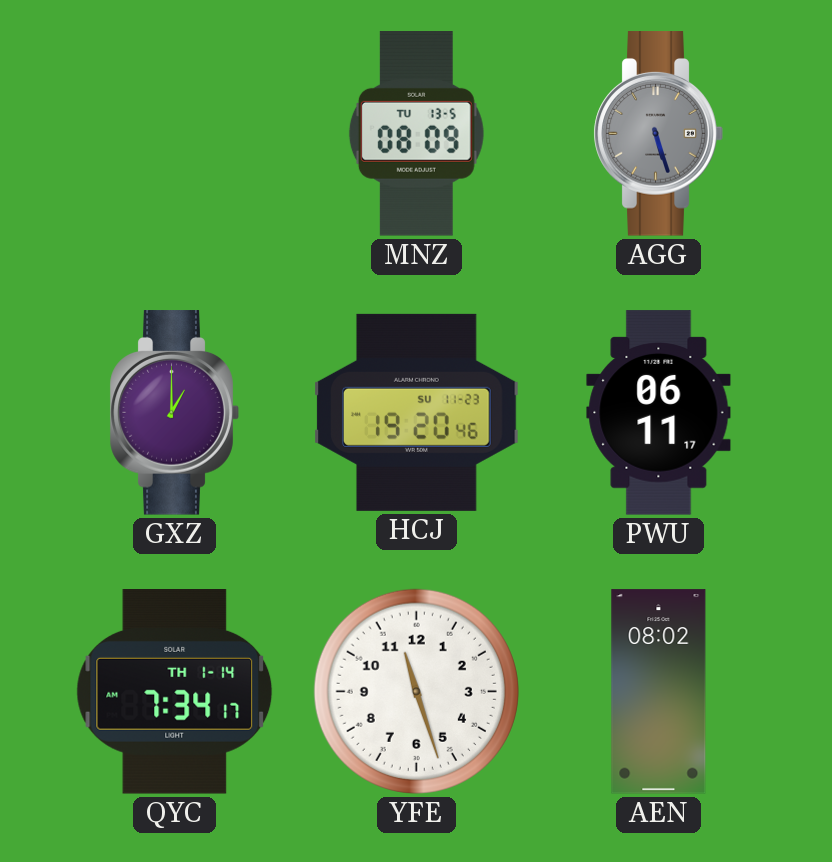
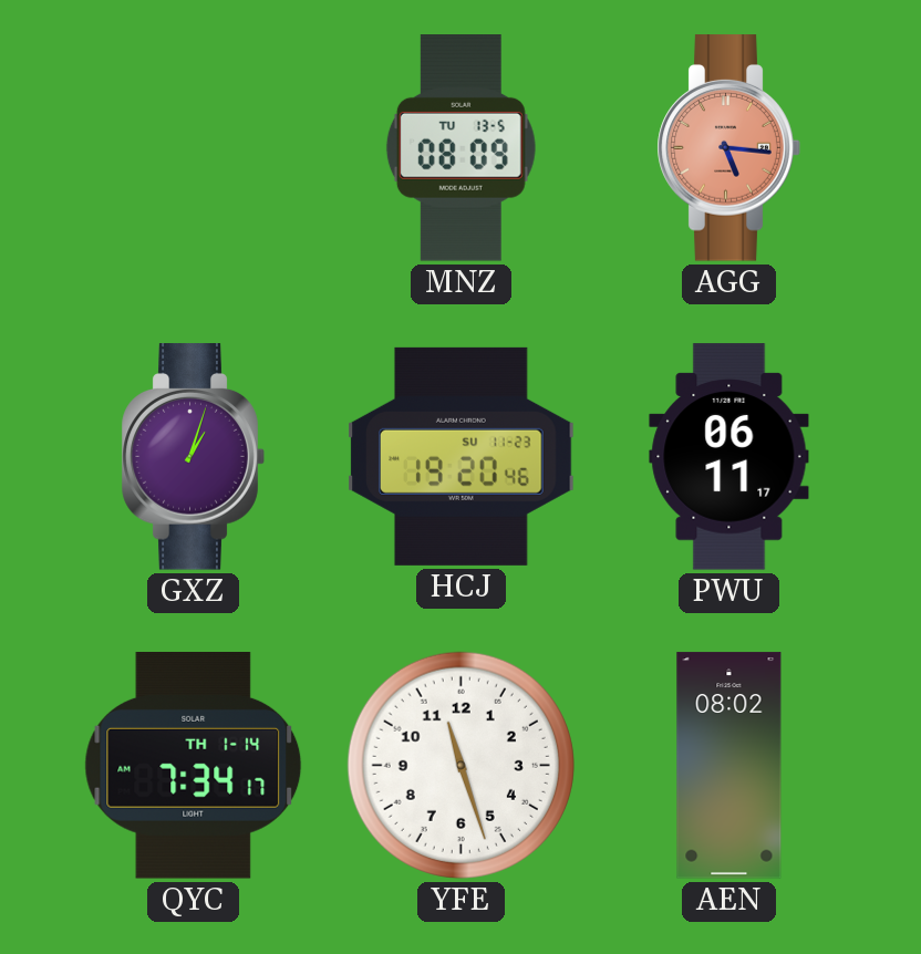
AGG: 5:27 -> 5:16 (728, 148)
AGG dial: grey -> salmon (728, 148)
GXZ: 1:00 -> 1:03 (193, 457)
